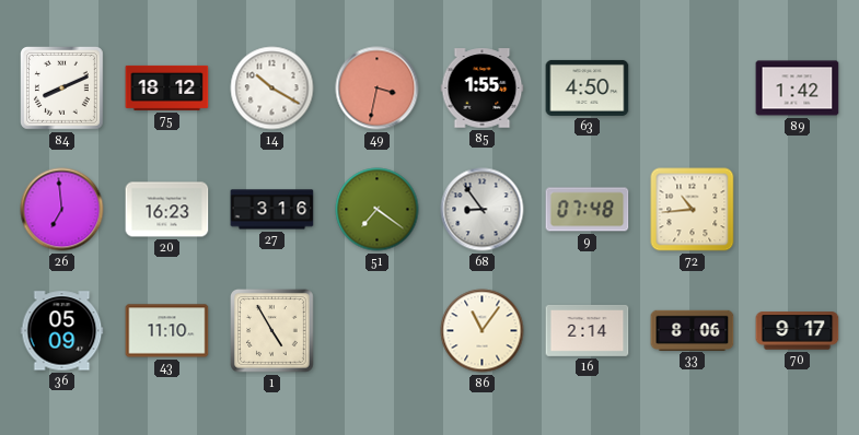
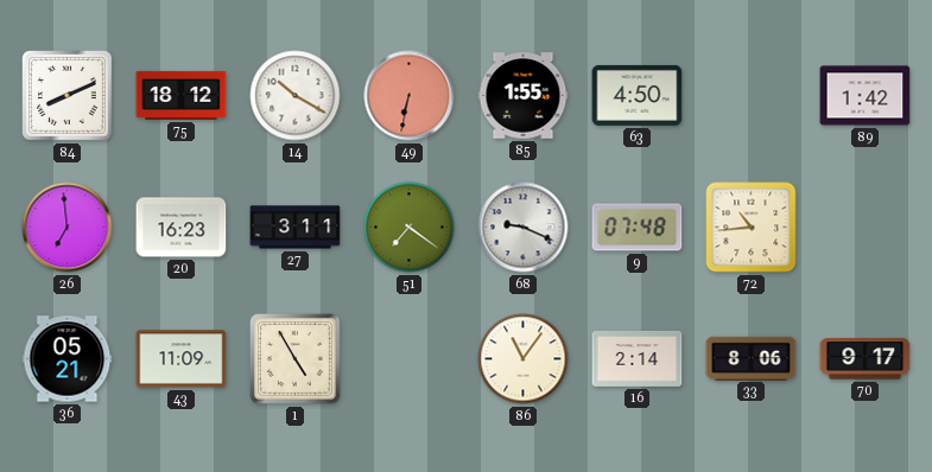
49: 3:32 -> 6:32 (410, 96)
27: 3:16 -> 3:11 (296, 228)
68: 8:54 -> 9:19 (524, 228)
36: 05:09 -> 05:21 (68, 359)
43: 11:10 -> 11:09 (182, 359)
